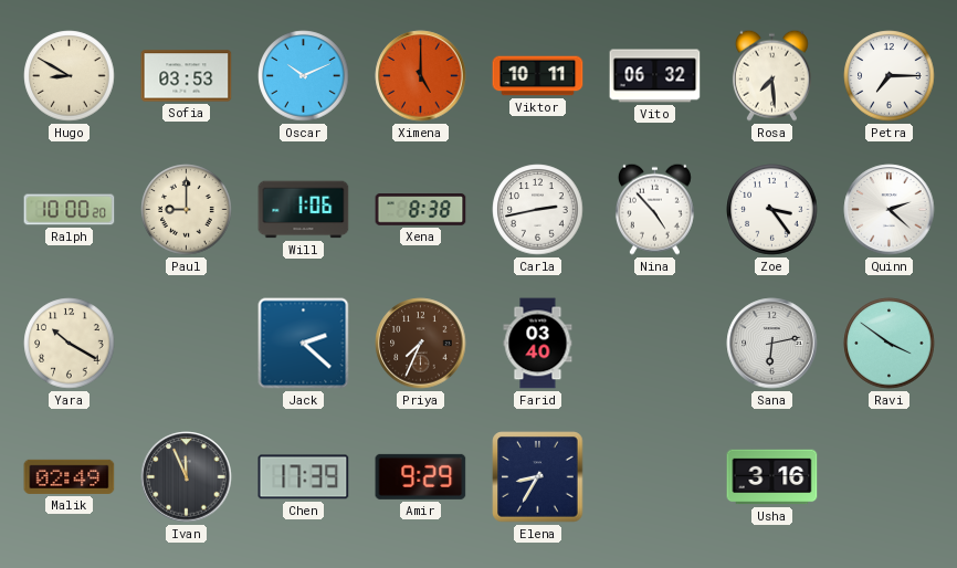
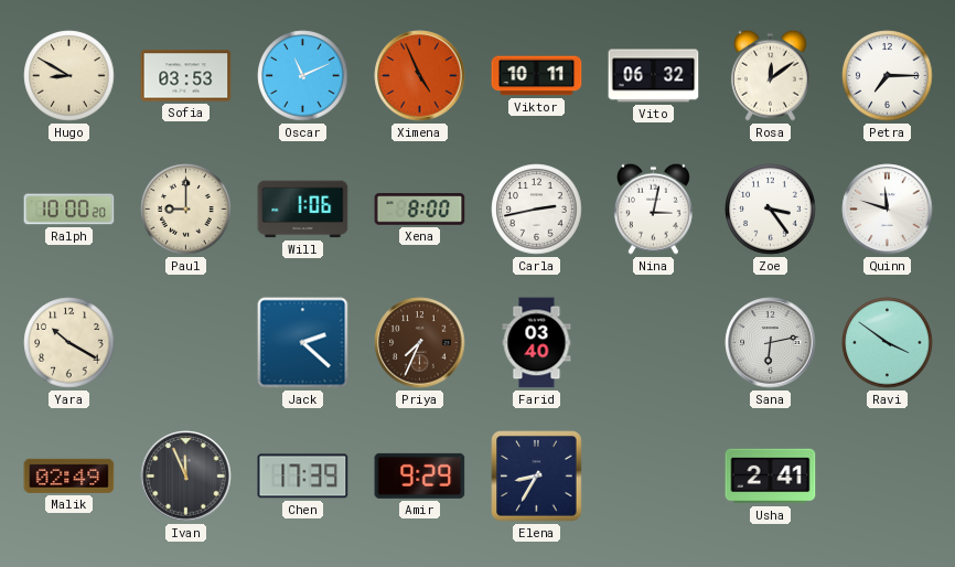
Oscar: 10:11 -> 11:11 (303, 76)
Ximena: 5:00 -> 4:56 (420, 76)
Rosa: 7:29 -> 12:09 (770, 75)
Xena: 8:38 -> 8:00 (420, 210)
Nina: 4:53 -> 3:02 (653, 208)
Quinn: 2:22 -> 11:48 (888, 210)
Usha: 3:16 -> 2:41 (771, 477)
